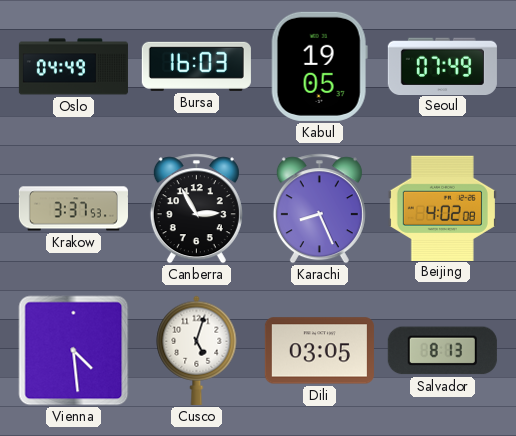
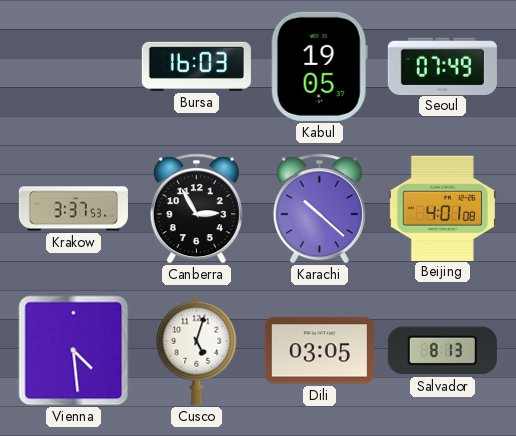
Oslo: 04:49 -> none (73, 67)
Karachi: 8:26 -> 10:22 (319, 209)
Beijing: 4:02 -> 4:01 (442, 208)
